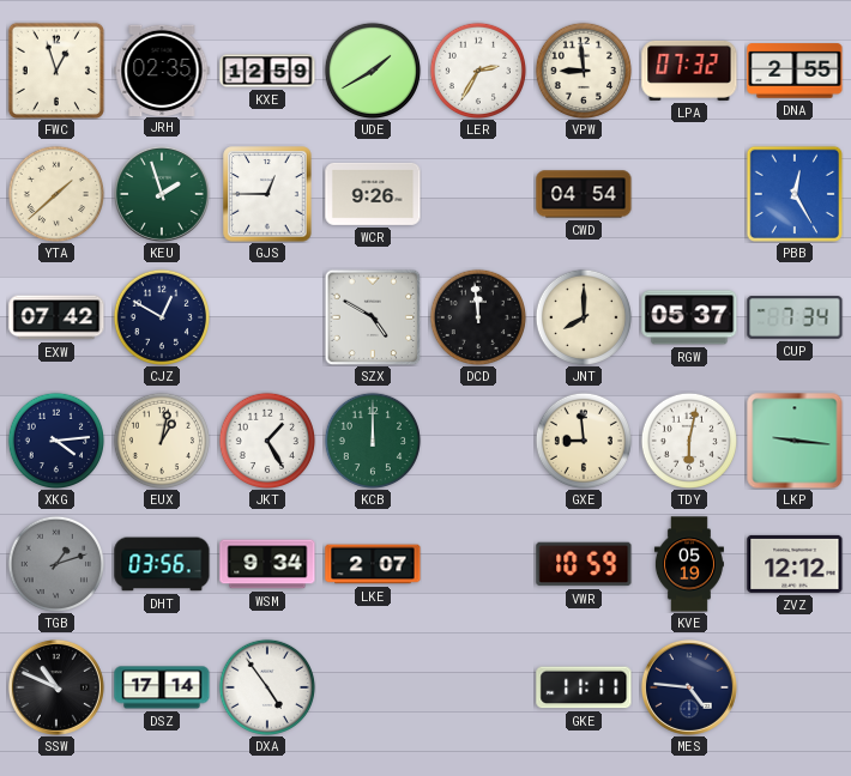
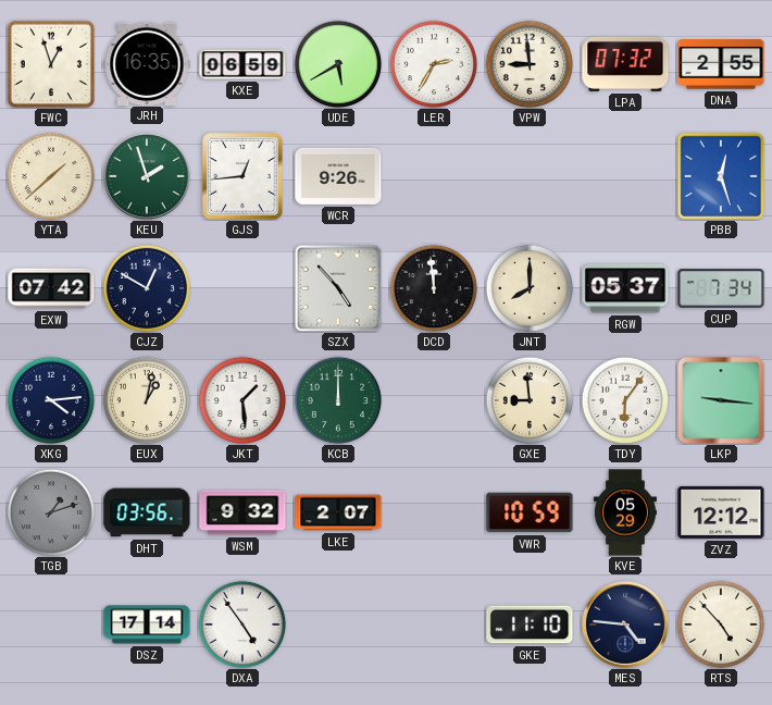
JRH: 02:35 -> 16:35 (147, 63)
KXE: 12:59 -> 06:59 (242, 64)
UDE: 1:40 -> 5:40 (337, 63)
GJS: 12:45 -> 12:44 (242, 176)
CWD: 04:54 -> none (584, 194)
PBB: 12:25 -> 12:27 (721, 176)
SZX: 4:50 -> 4:53 (338, 288)
JKT: 1:25 -> 1:29 (241, 399)
TDY: 6:02 -> 6:06 (624, 399)
WSM: 9:34 -> 9:32 (242, 512)
KVE: 05:19 -> 05:29 (625, 512)
SSW: 10:49 -> none (56, 687)
GKE: 11:11 -> 11:10 (530, 624)
RTS: none -> 4:53 (720, 623)
